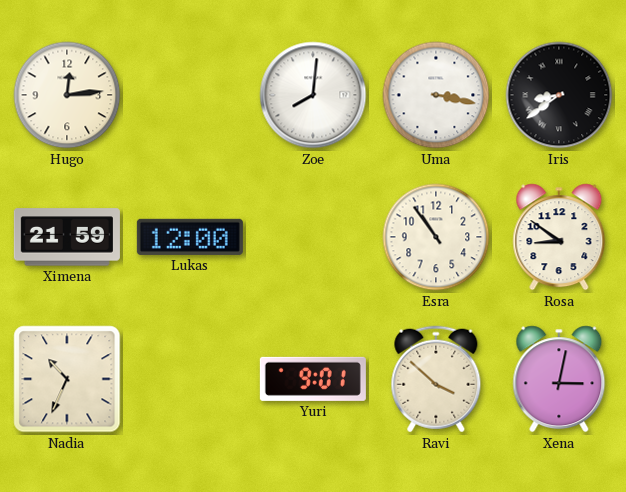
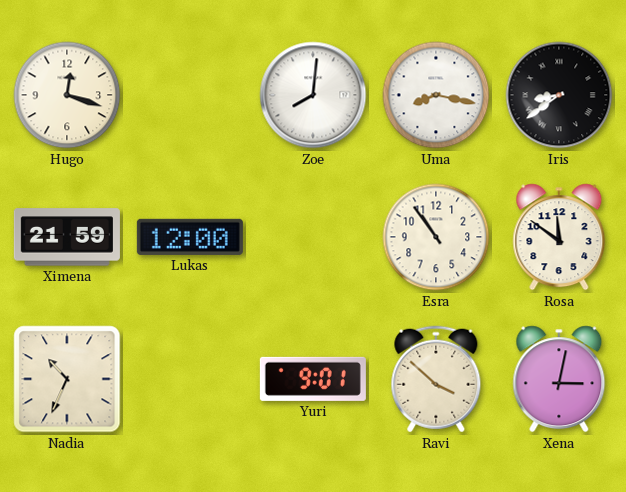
Hugo: 12:14 -> 12:18 (67, 95)
Uma: 3:17 -> 8:17 (436, 95)
Rosa: 8:51 -> 11:51 (559, 237)
